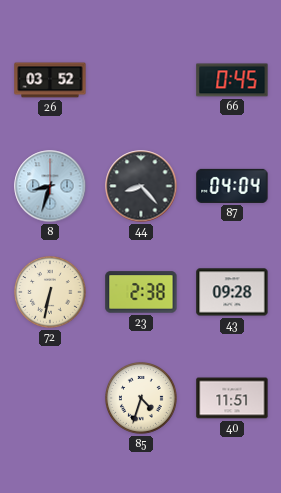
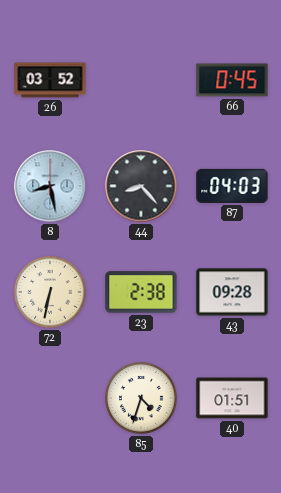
8: 8:33 -> 8:28 (50, 186)
87: 04:04 -> 04:03 (232, 186)
40: 11:51 -> 01:51 (232, 398)
